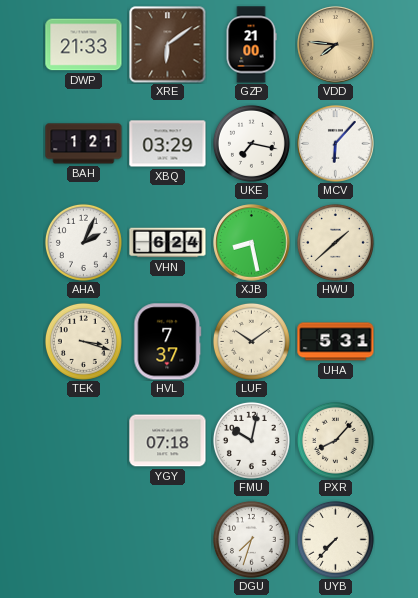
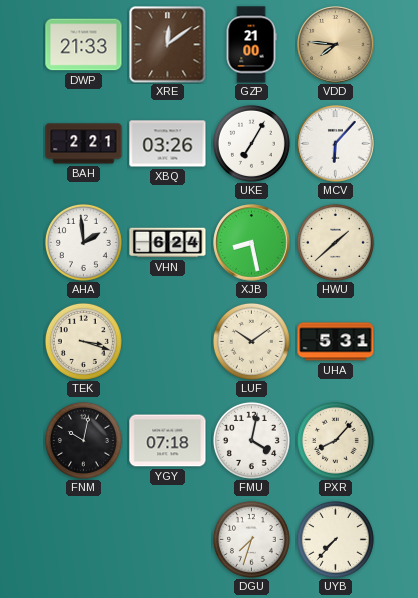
XRE: 6:09 -> 12:09 (168, 45)
BAH: 1:21 -> 2:21 (84, 144)
XBQ: 03:29 -> 03:26 (168, 144)
UKE: 7:17 -> 7:05 (251, 143)
AHA: 2:04 -> 1:59 (83, 242)
HVL: 7:37 -> none (168, 342)
FNM: none -> 10:02 (83, 440)
FMU: 10:02 -> 4:02 (251, 440)
